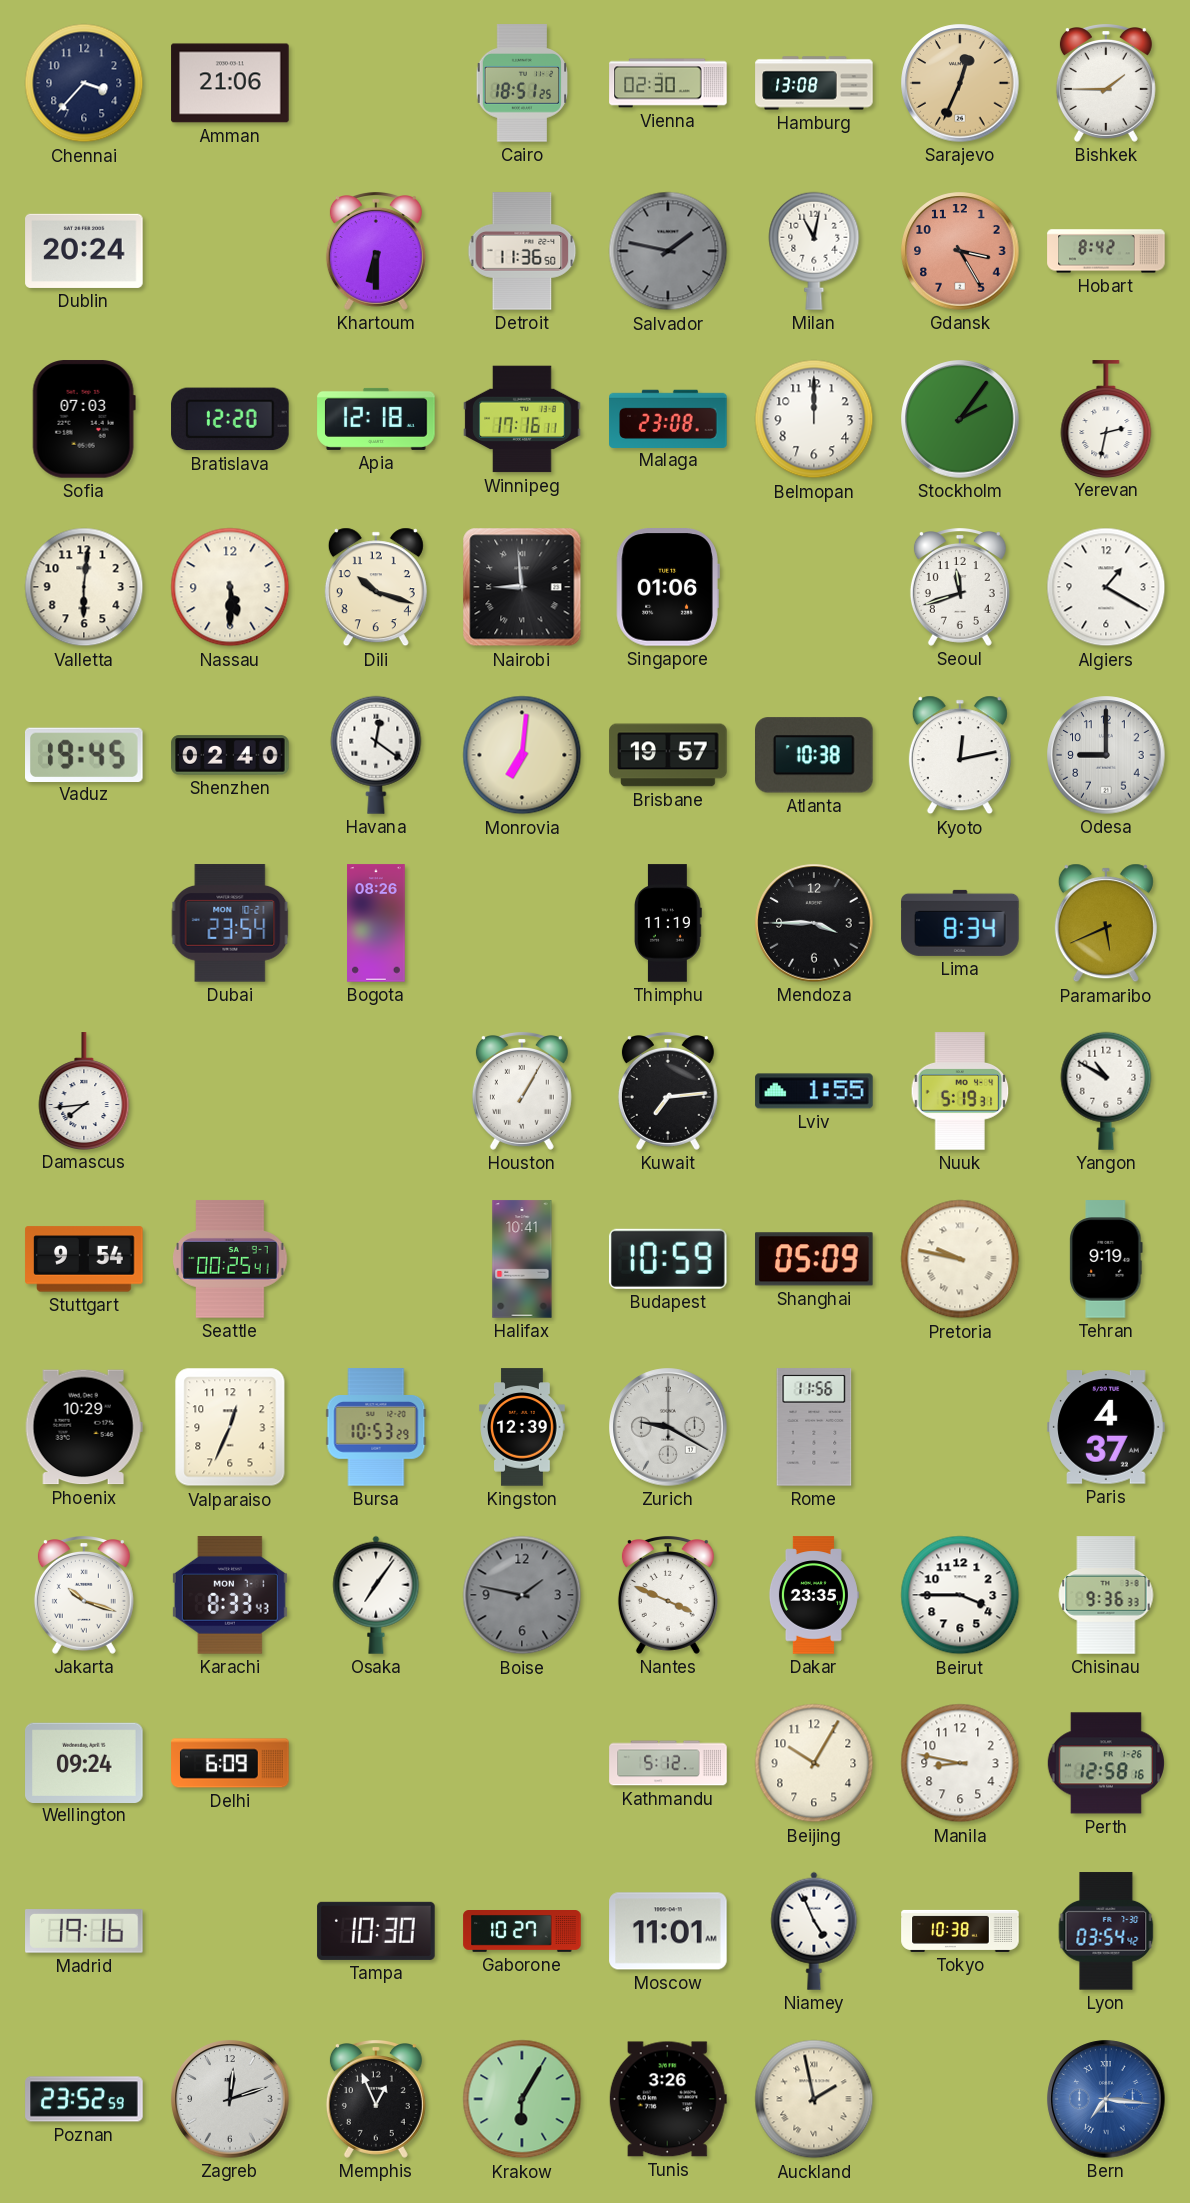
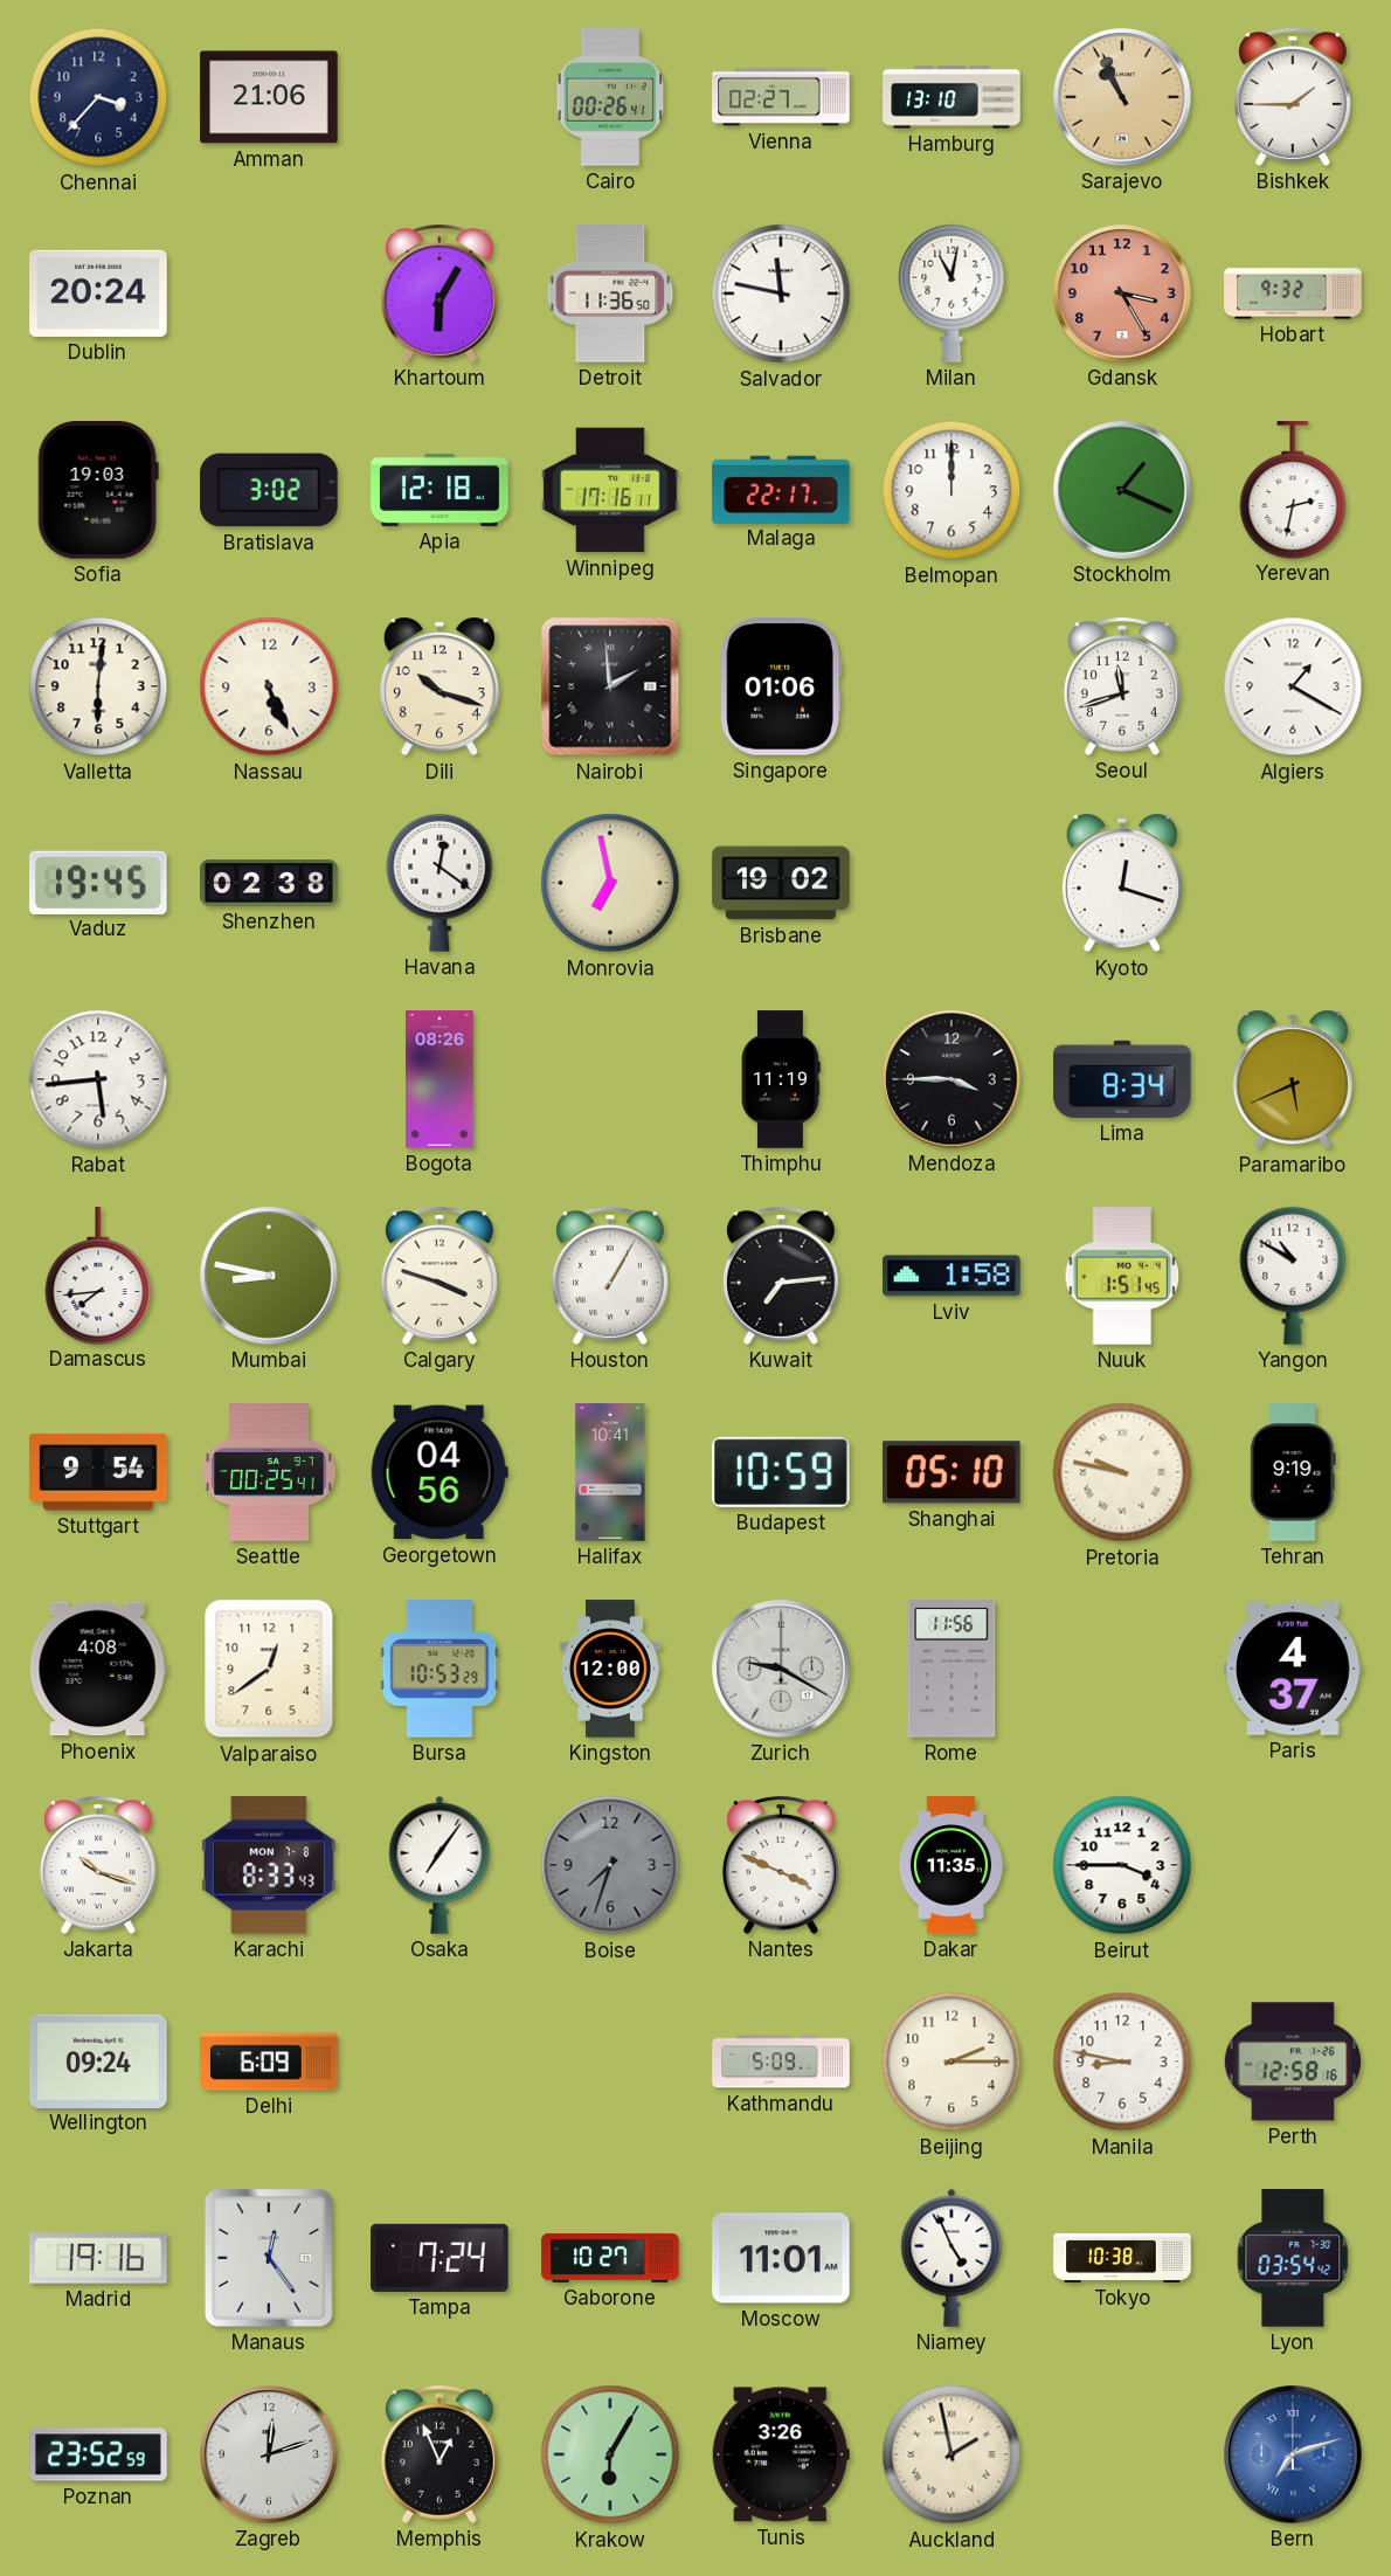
Cairo: 18:51 -> 00:26 (610, 97)
Vienna: 02:30 -> 02:27 (781, 97)
Hamburg: 13:08 -> 13:10 (951, 97)
Sarajevo: 12:34 -> 10:56 (1122, 97)
Khartoum: 6:30 -> 6:05 (440, 295)
Salvador: 1:47 -> 11:47 (781, 293)
Salvador dial: grey -> white (781, 293)
Hobart: 8:42 -> 9:32 (1293, 293)
Sofia: 07:03 -> 19:03 (98, 490)
Bratislava: 12:20 -> 3:02 (269, 490)
Malaga: 23:08 -> 22:17 (781, 489)
Stockholm: 2:06 -> 1:19 (1122, 490)
Nassau: 5:30 -> 5:26 (269, 686)
Nairobi: 8:59 -> 1:59 (610, 686)
Shenzhen: 02:40 -> 02:38 (269, 883)
Monrovia: 7:01 -> 6:58 (610, 883)
Brisbane: 19:57 -> 19:02 (781, 883)
Atlanta: 10:38 -> none (815, 755)
Kyoto: 12:13 -> 12:18 (1122, 883)
Odesa: 9:00 -> none (1106, 755)
Rabat: none -> 5:44 (98, 1079)
Dubai: 23:54 -> none (230, 923)
Mumbai: none -> 8:47 (269, 1276)
Calgary: none -> 3:48 (440, 1277)
Lviv: 1:55 -> 1:58 (951, 1276)
Nuuk: 5:19 -> 1:51 (1122, 1276)
Georgetown: none -> 04:56 (440, 1472)
Shanghai: 05:09 -> 05:10 (951, 1472)
Phoenix: 10:29 -> 4:08 (98, 1669)
Valparaiso: 12:34 -> 12:39 (269, 1669)
Kingston: 12:39 -> 12:00 (610, 1669)
Karachi date: MON 7-1 -> MON 7-8 (269, 1865)
Boise: 1:47 -> 7:33 (610, 1865)
Dakar: 23:35 -> 11:35 (950, 1865)
Chisinau: 9:36 -> none (1106, 1595)
Kathmandu: 5:12 -> 5:09 (781, 2062)
Beijing: 10:05 -> 2:15 (951, 2062)
Manaus: none -> 12:24 (270, 2259)
Tampa: 10:30 -> 7:24 (440, 2258)
Bern: 7:16 -> 7:12 (1293, 2454)
